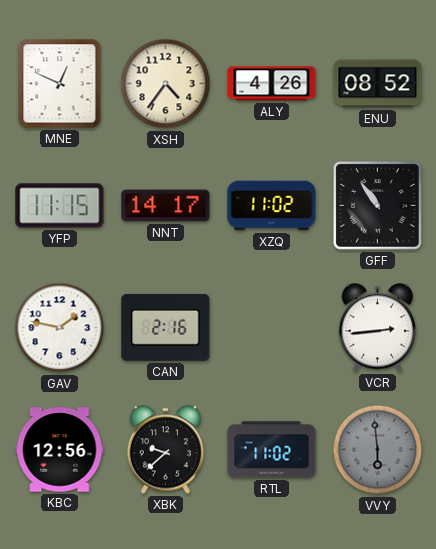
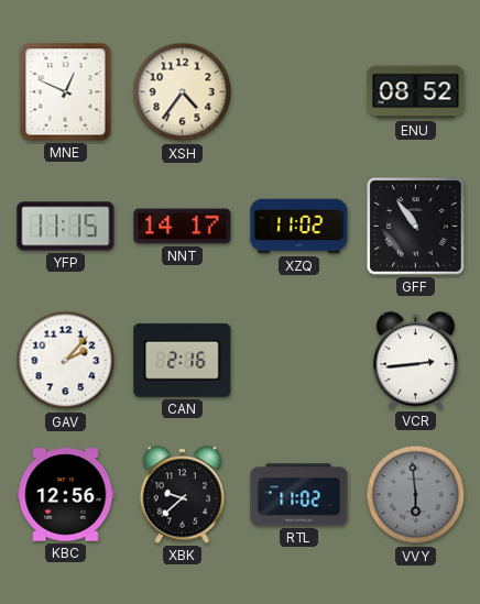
ALY: 4:26 -> none (272, 84)
GAV: 1:47 -> 2:07 (66, 361)
